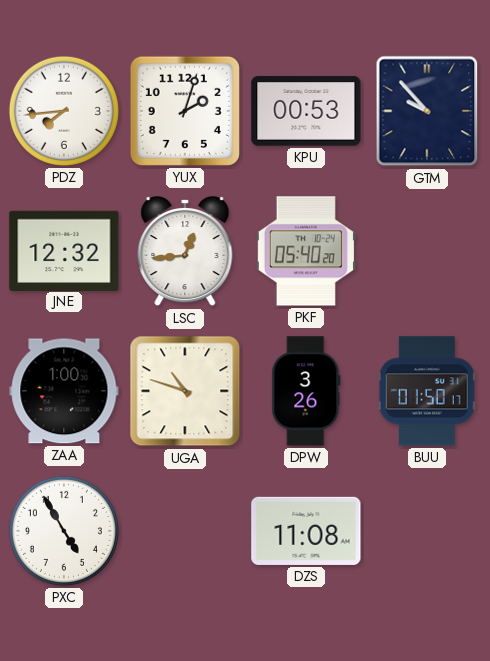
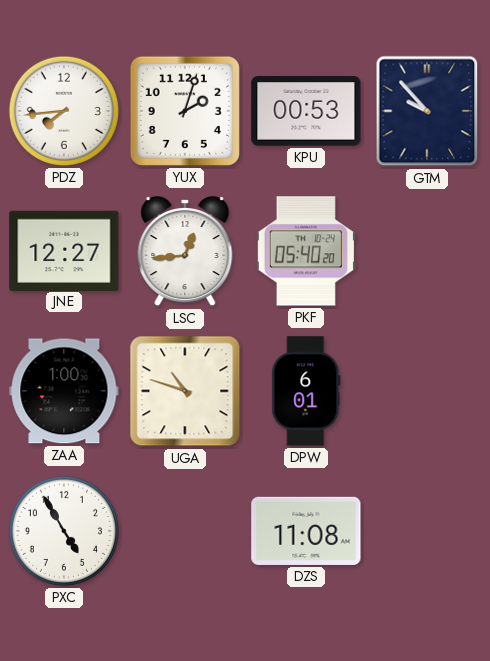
JNE: 12:32 -> 12:27 (64, 250)
DPW: 3:26 -> 6:01 (306, 391)
BUU: 01:50 -> none (427, 391)
